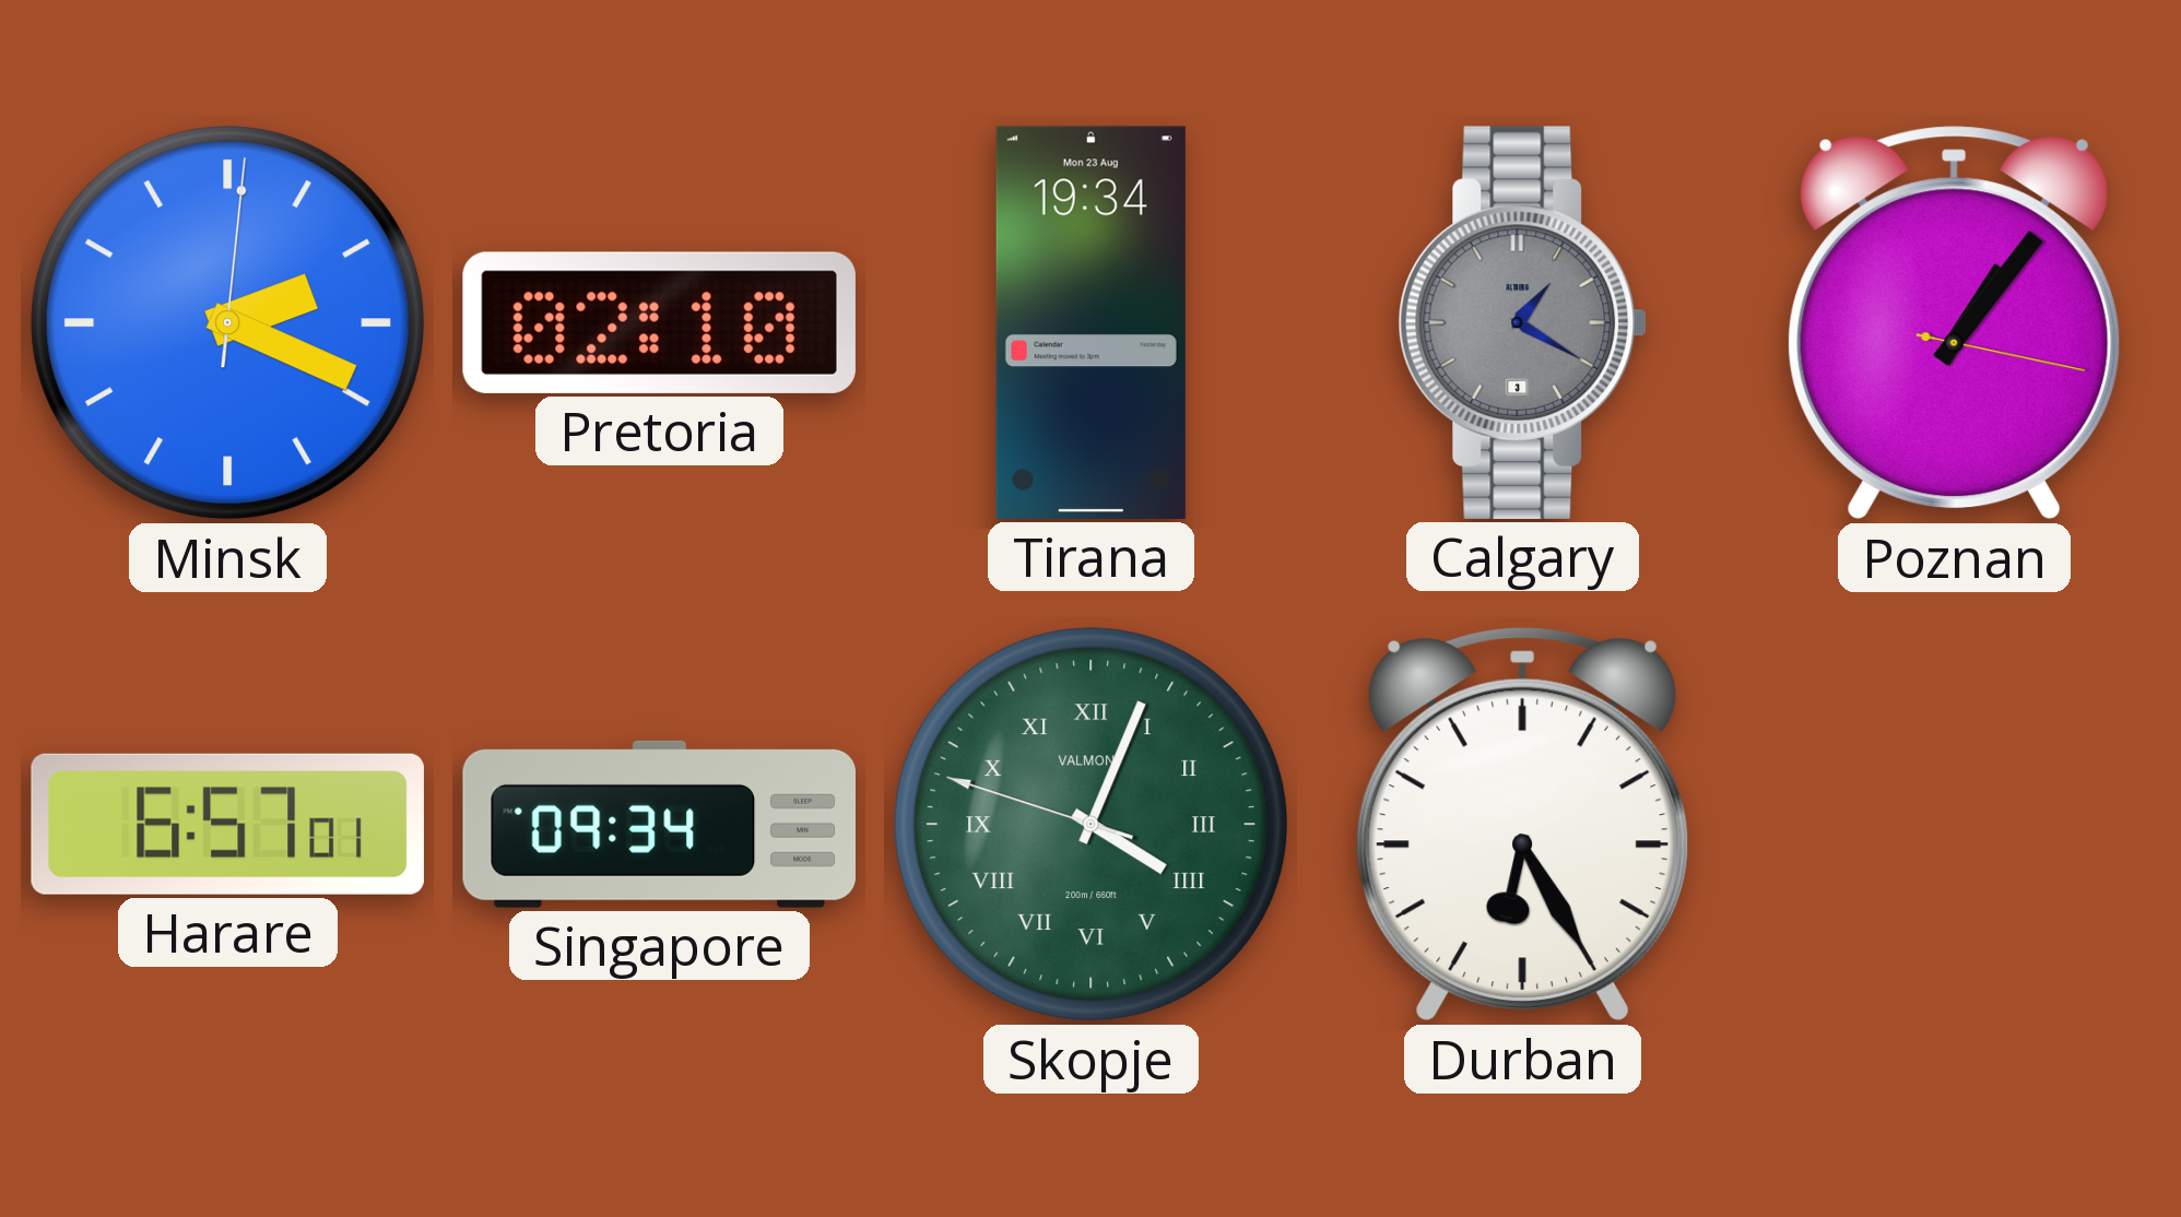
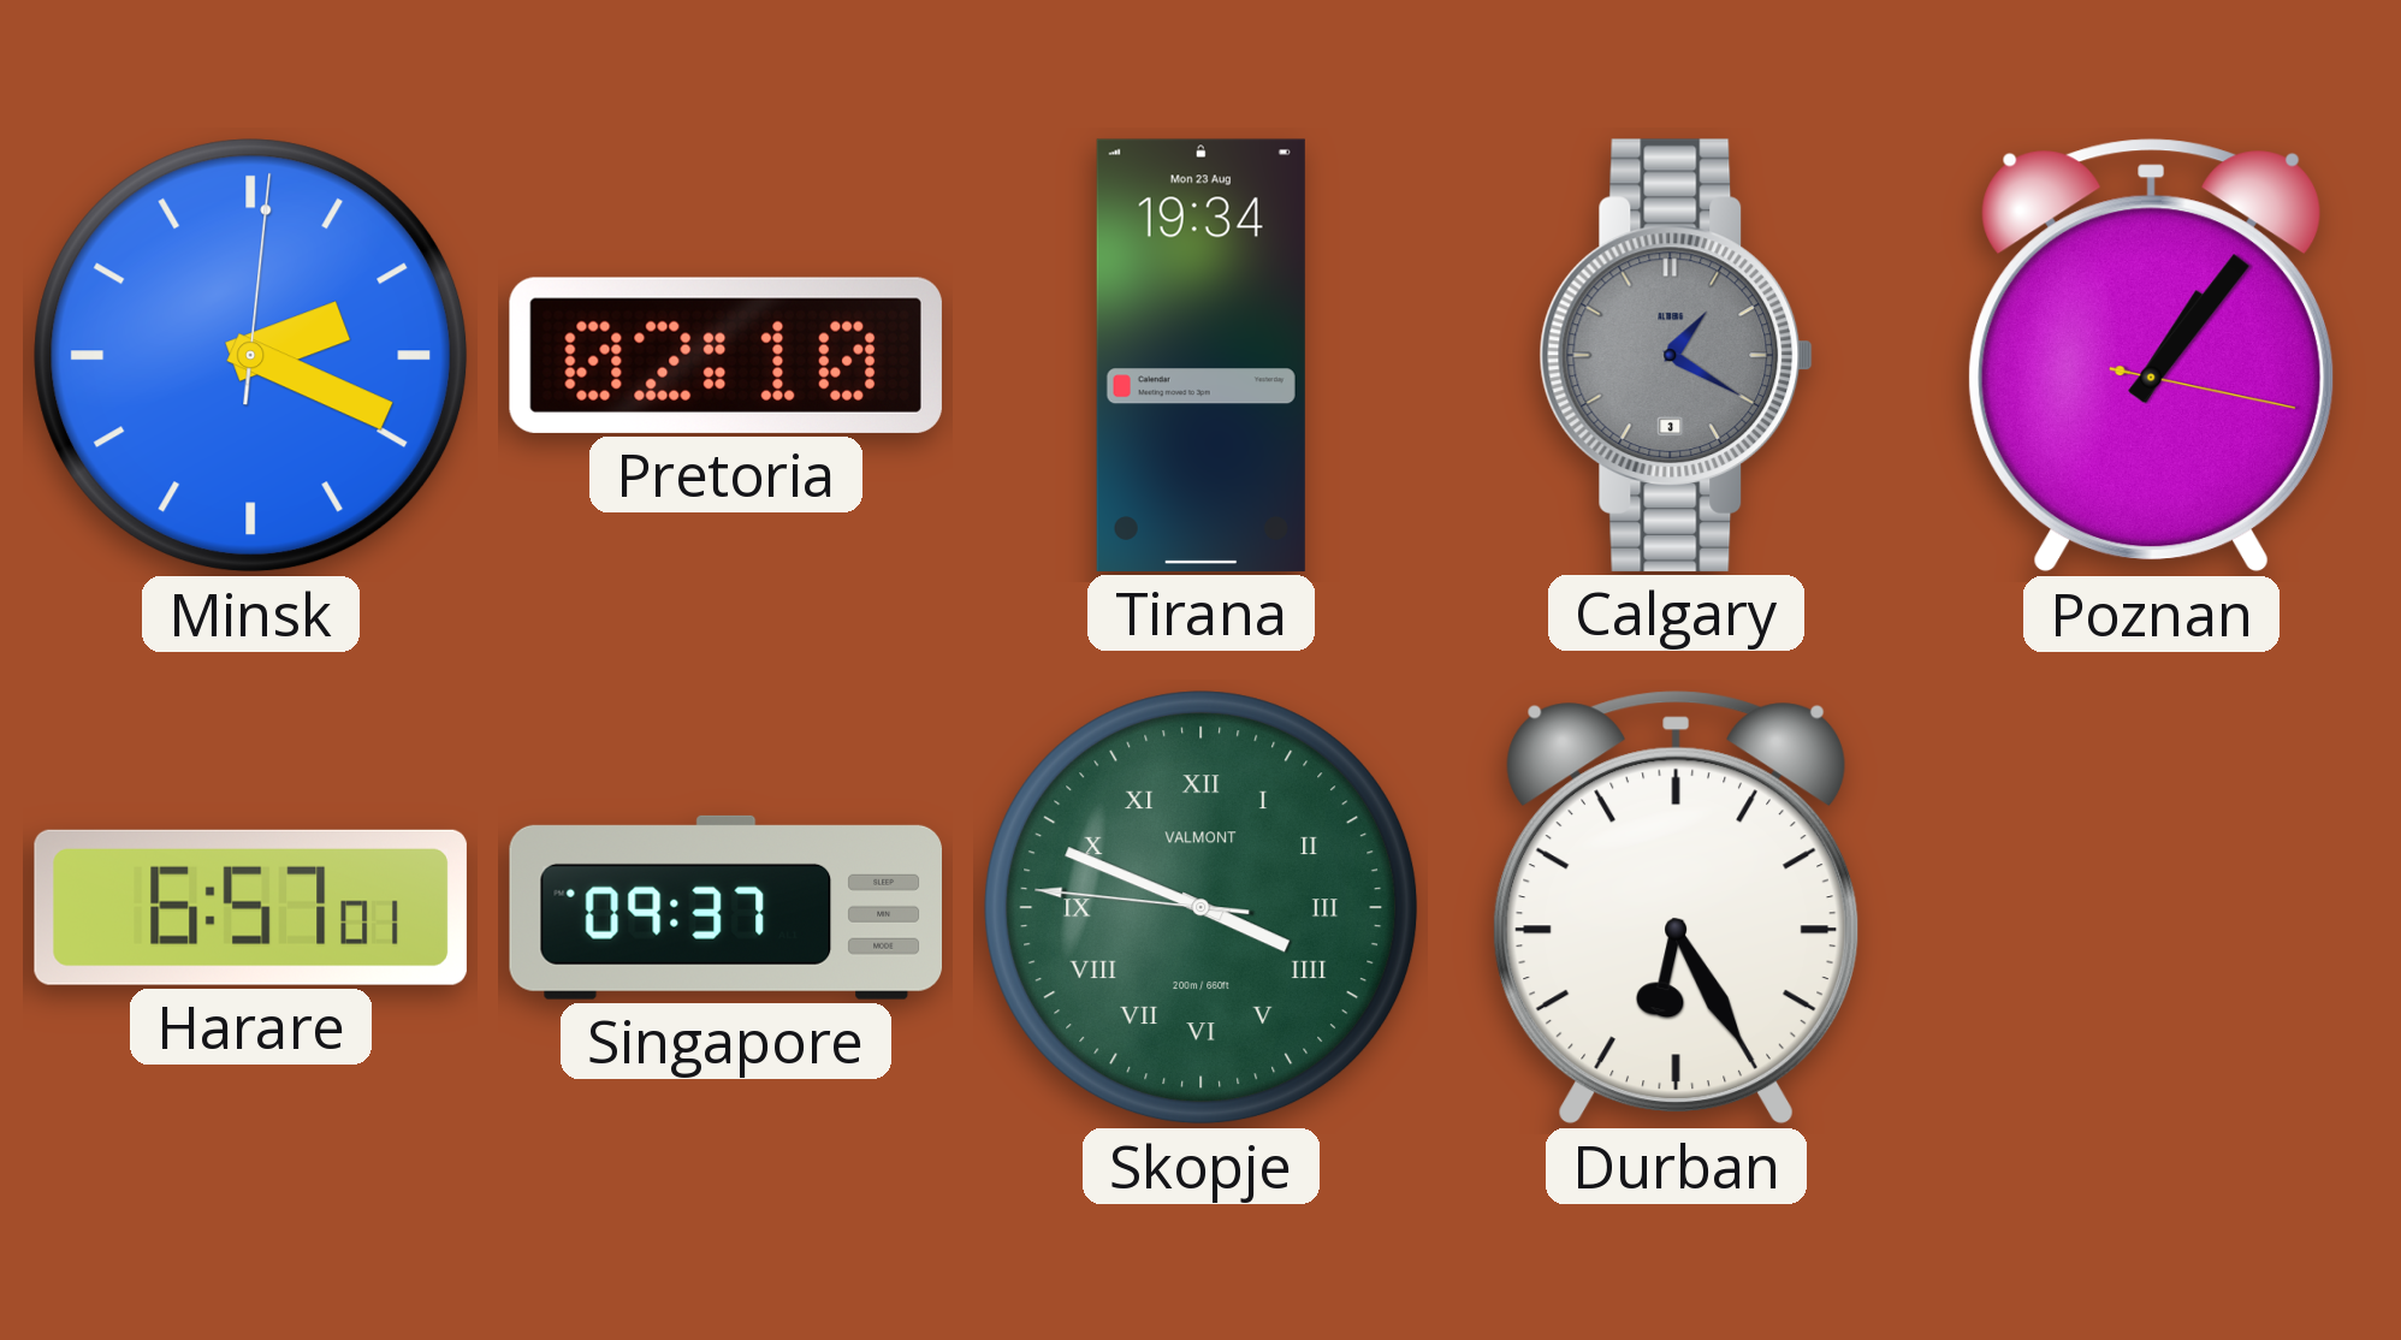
Singapore: 09:34 -> 09:37 (725, 907)
Skopje: 4:03 -> 3:48 (1202, 908)
